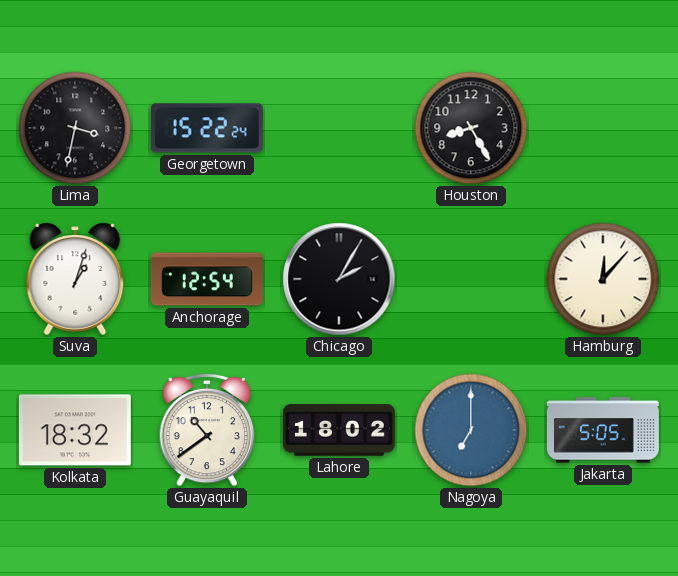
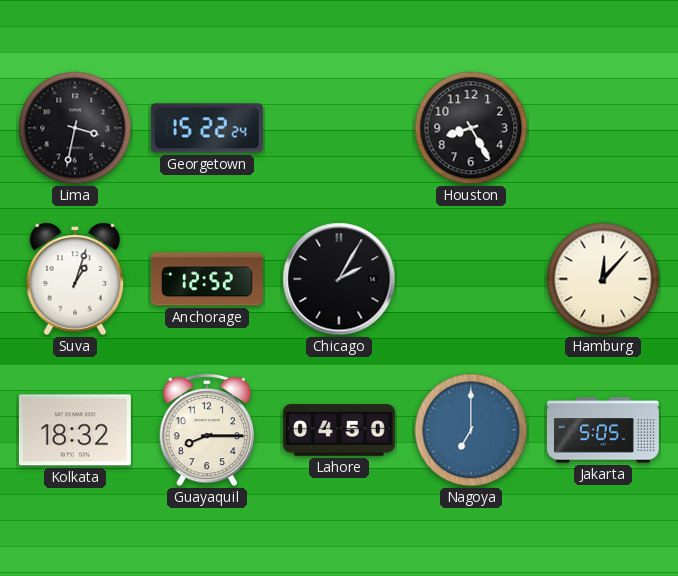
Anchorage: 12:54 -> 12:52 (207, 279)
Guayaquil: 10:39 -> 8:15 (207, 430)
Lahore: 18:02 -> 04:50 (339, 430)
